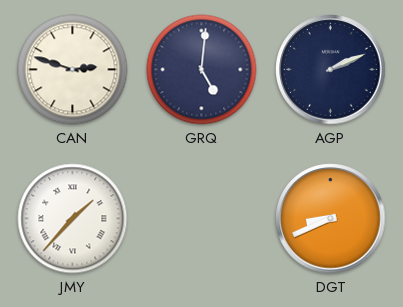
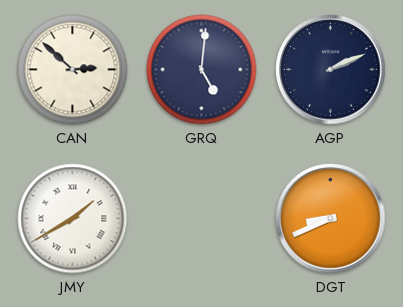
CAN: 2:48 -> 2:52 (73, 70)
JMY: 1:37 -> 1:40 (73, 219)
